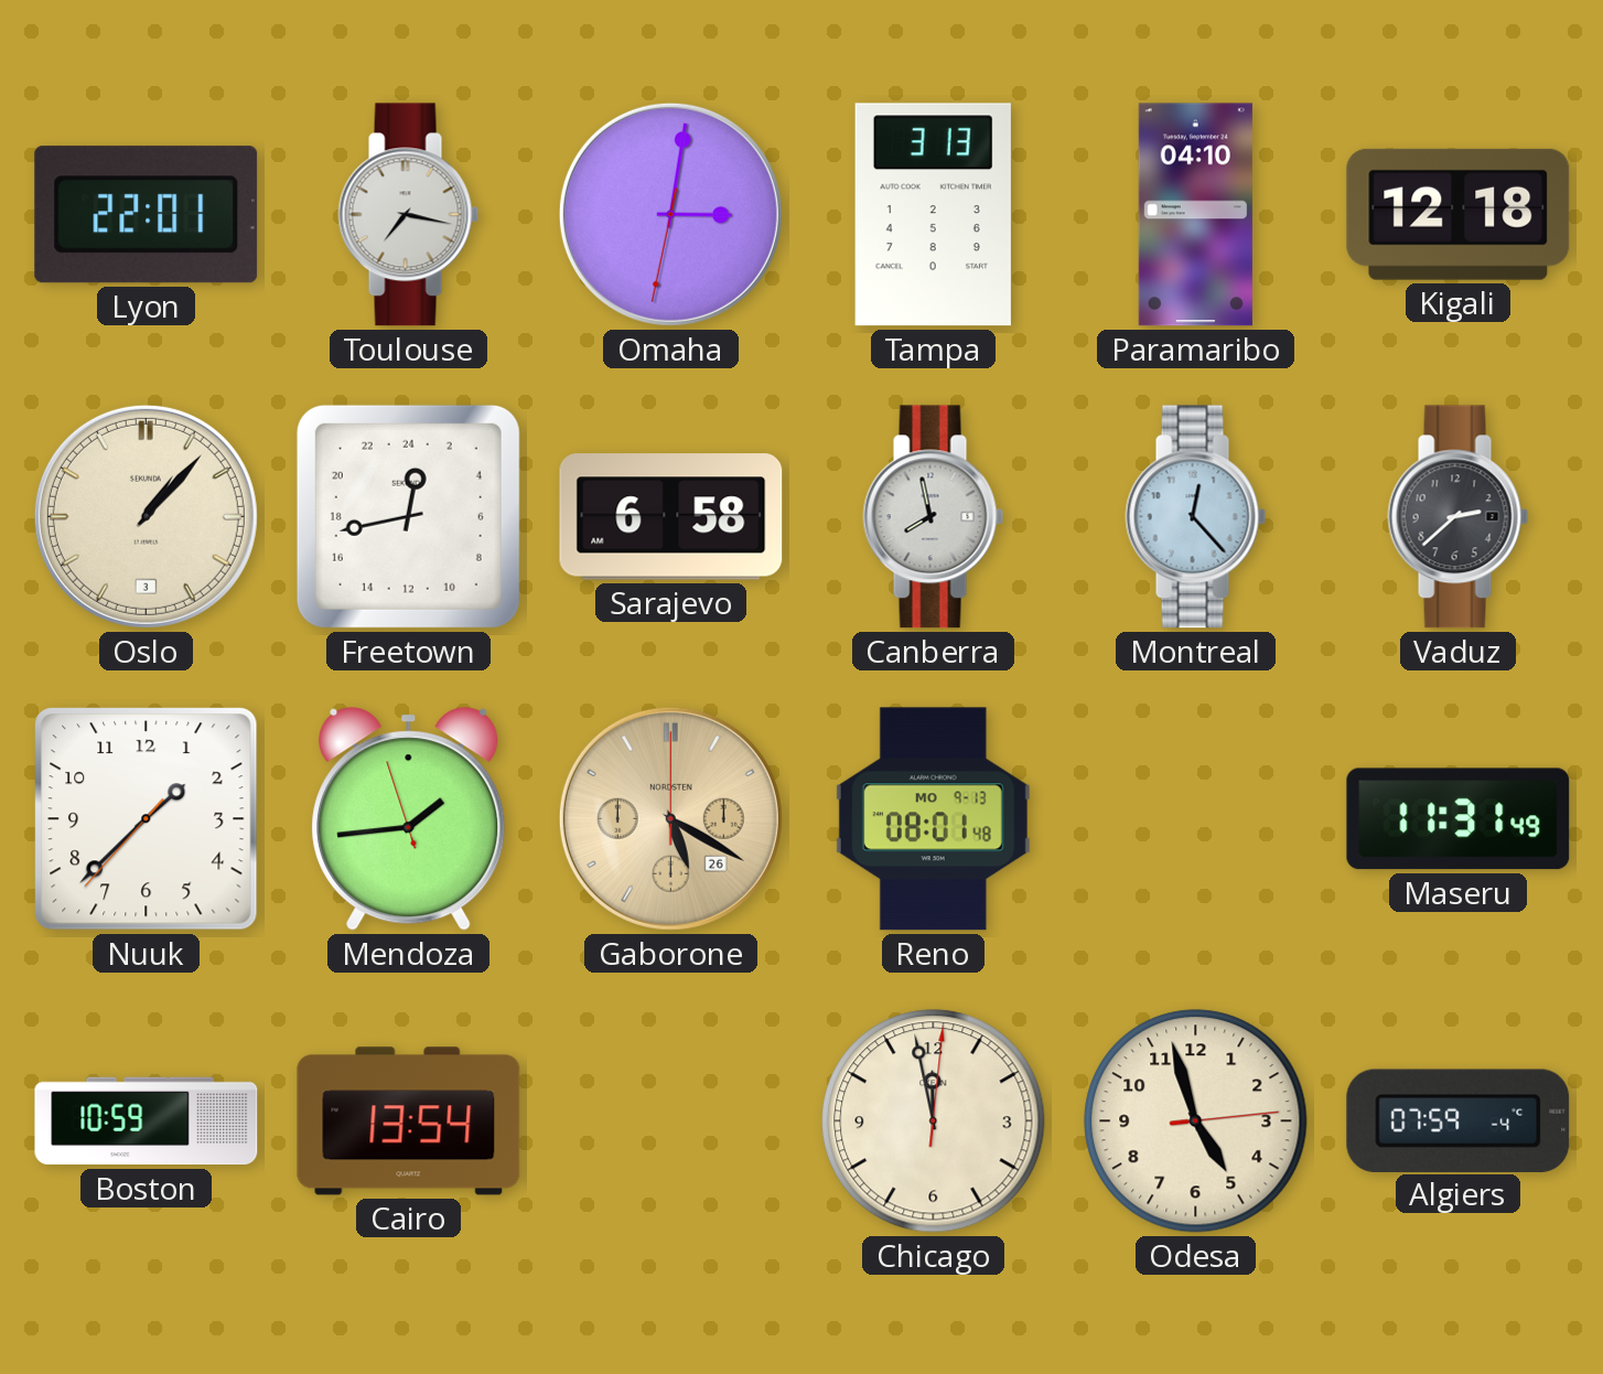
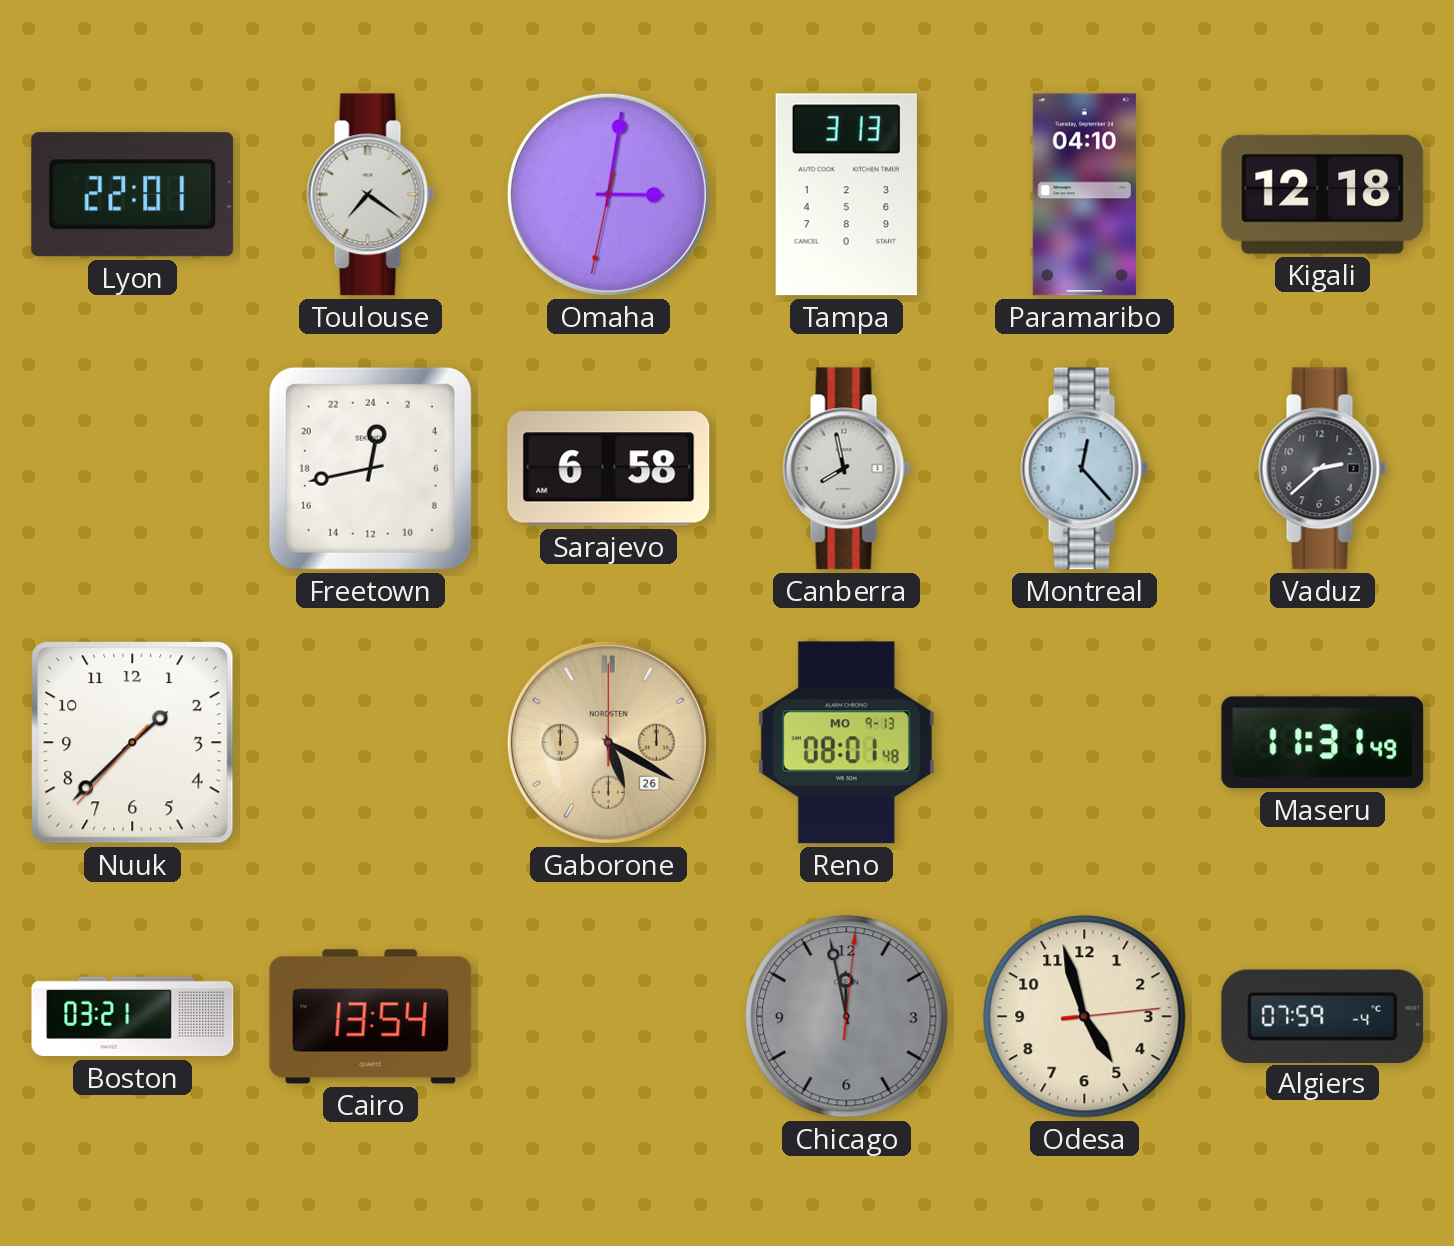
Toulouse: 7:17 -> 7:21 (371, 195)
Oslo: 1:07 -> none (146, 516)
Mendoza: 1:43 -> none (409, 819)
Boston: 10:59 -> 03:21 (133, 1017)
Chicago dial: cream -> grey (847, 1017)
